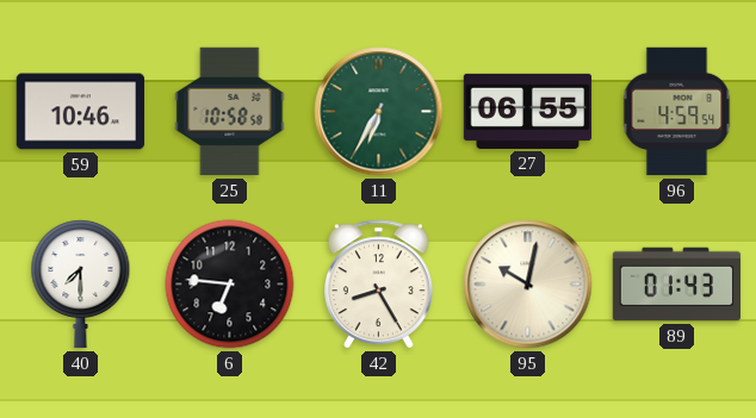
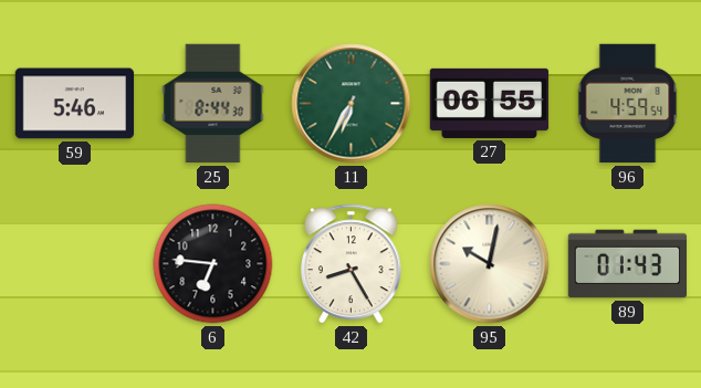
59: 10:46 -> 5:46 (75, 104)
25: 10:58 -> 8:44 (213, 104)
40: 7:30 -> none (81, 285)
